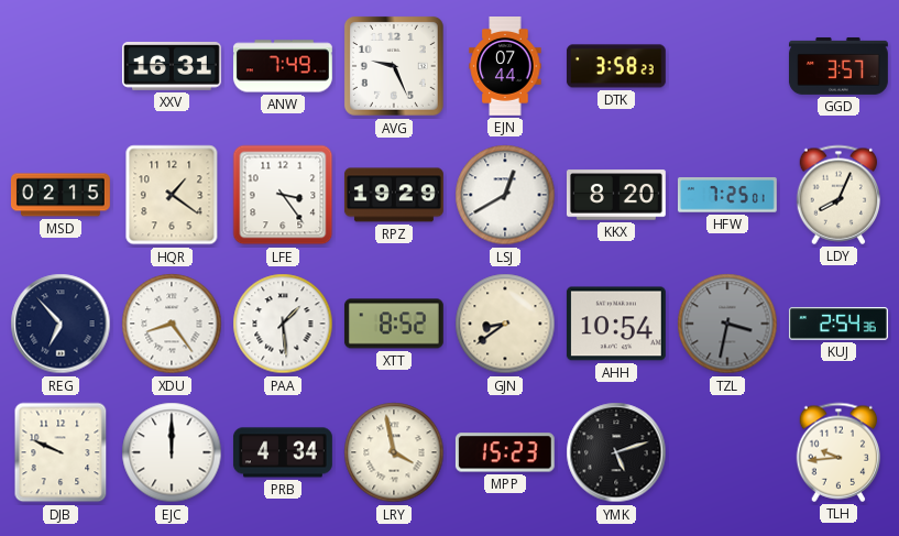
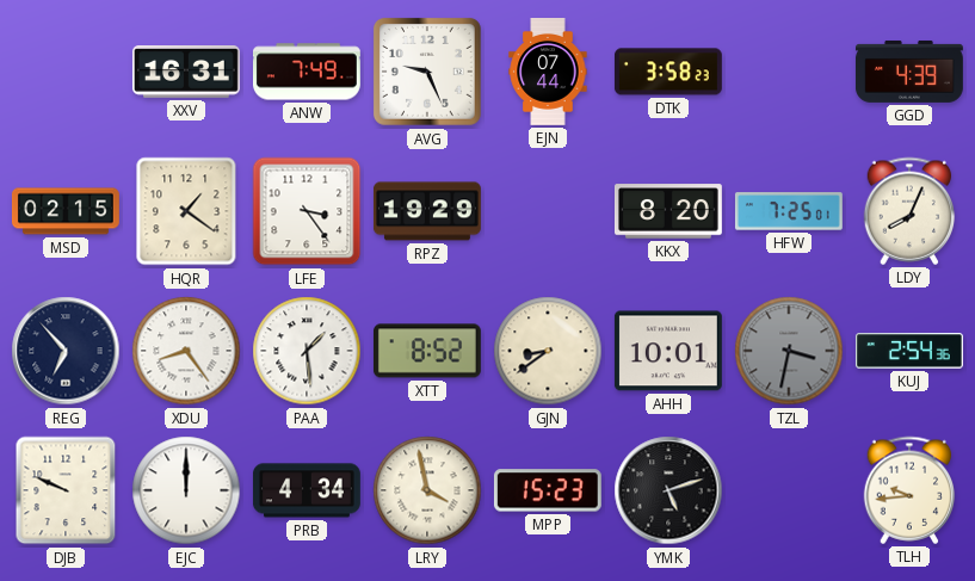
GGD: 3:57 -> 4:39 (909, 72)
LSJ: 12:40 -> none (505, 195)
AHH: 10:54 -> 10:01 (668, 351)
